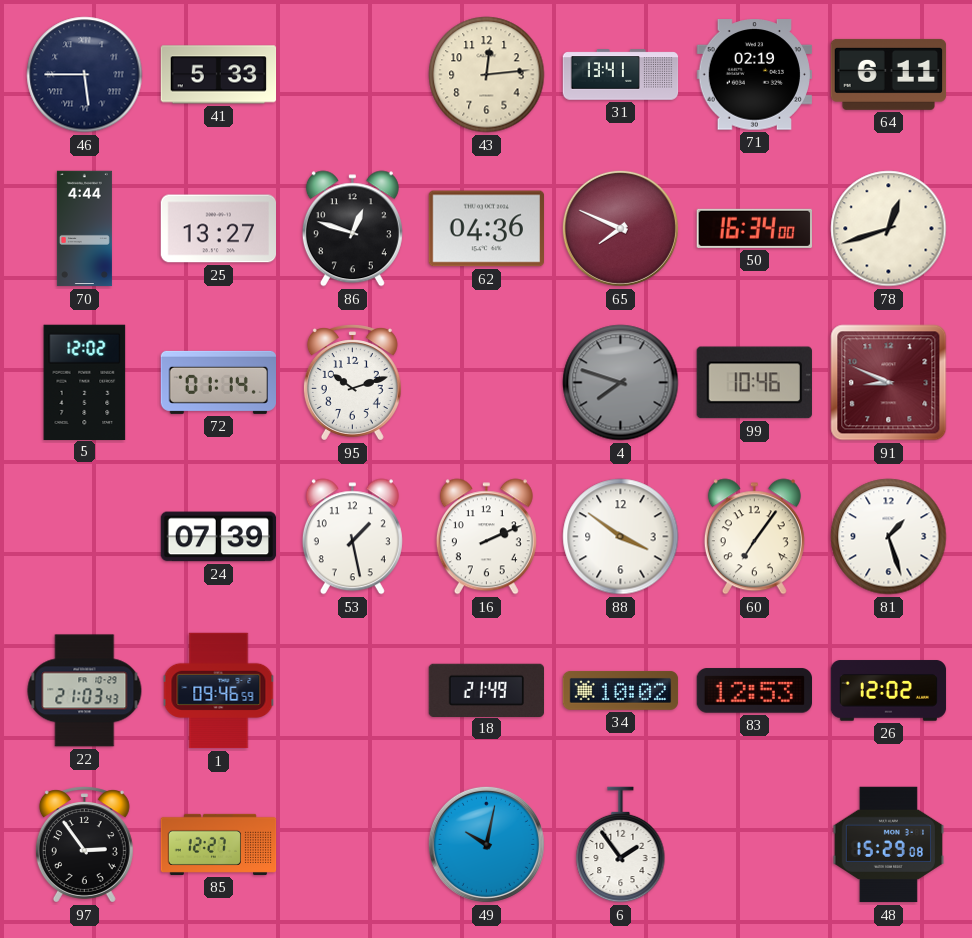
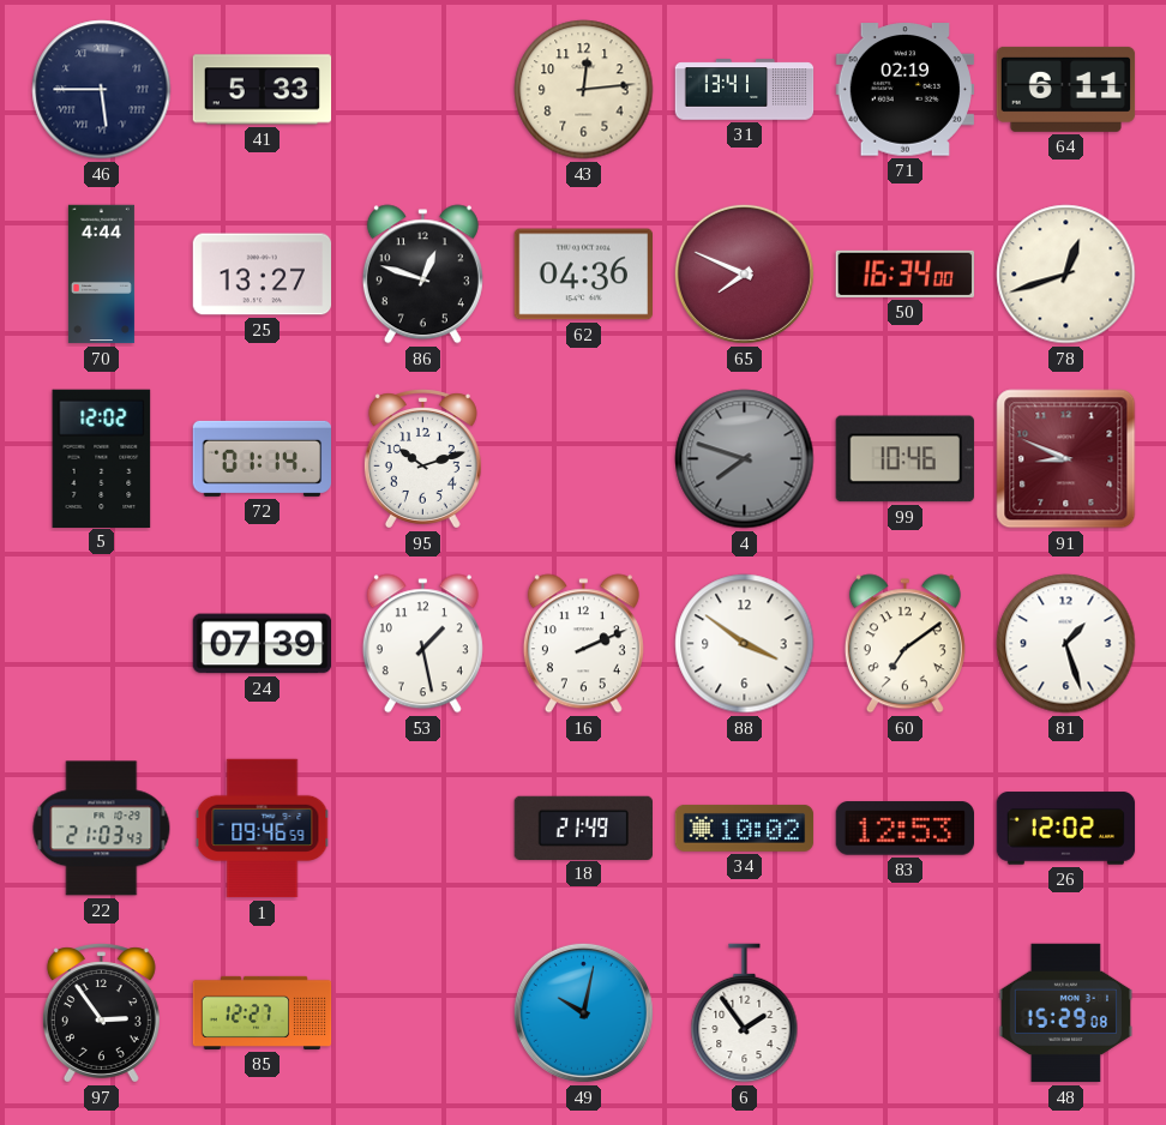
60: 7:06 -> 7:09 (904, 644)
